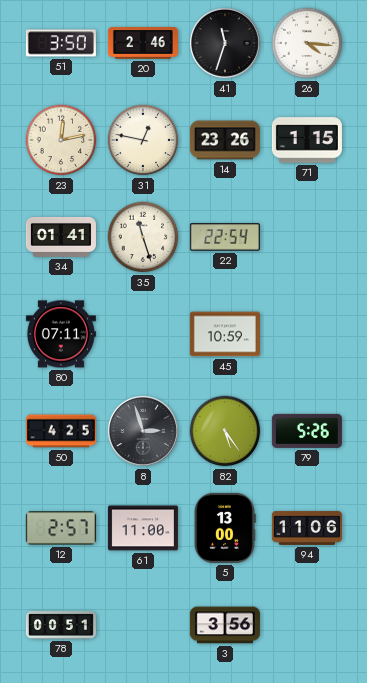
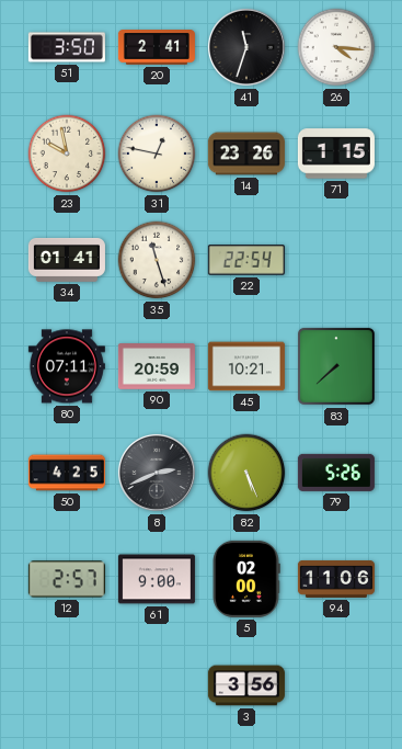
20: 2:46 -> 2:41 (157, 47)
23: 12:13 -> 9:58 (67, 154)
90: none -> 20:59 (157, 366)
45: 10:59 -> 10:21 (246, 366)
83: none -> 7:38 (336, 366)
8: 2:57 -> 2:41 (157, 473)
82: 5:24 -> 5:26 (246, 473)
61: 11:00 -> 9:00 (157, 579)
5: 13:00 -> 02:00 (246, 579)
78: 00:51 -> none (61, 625)
